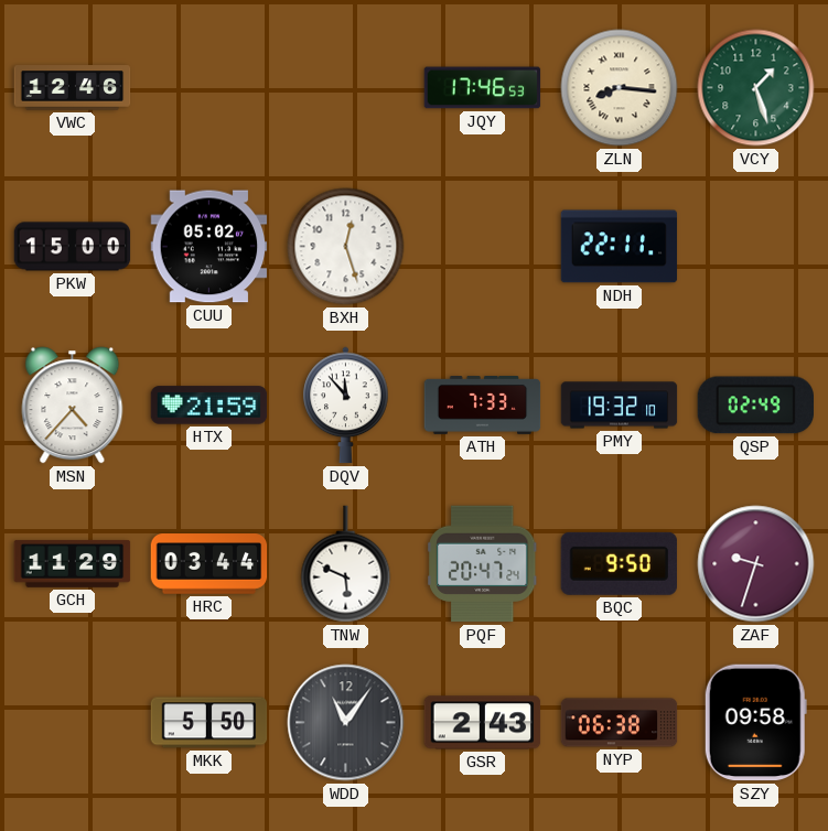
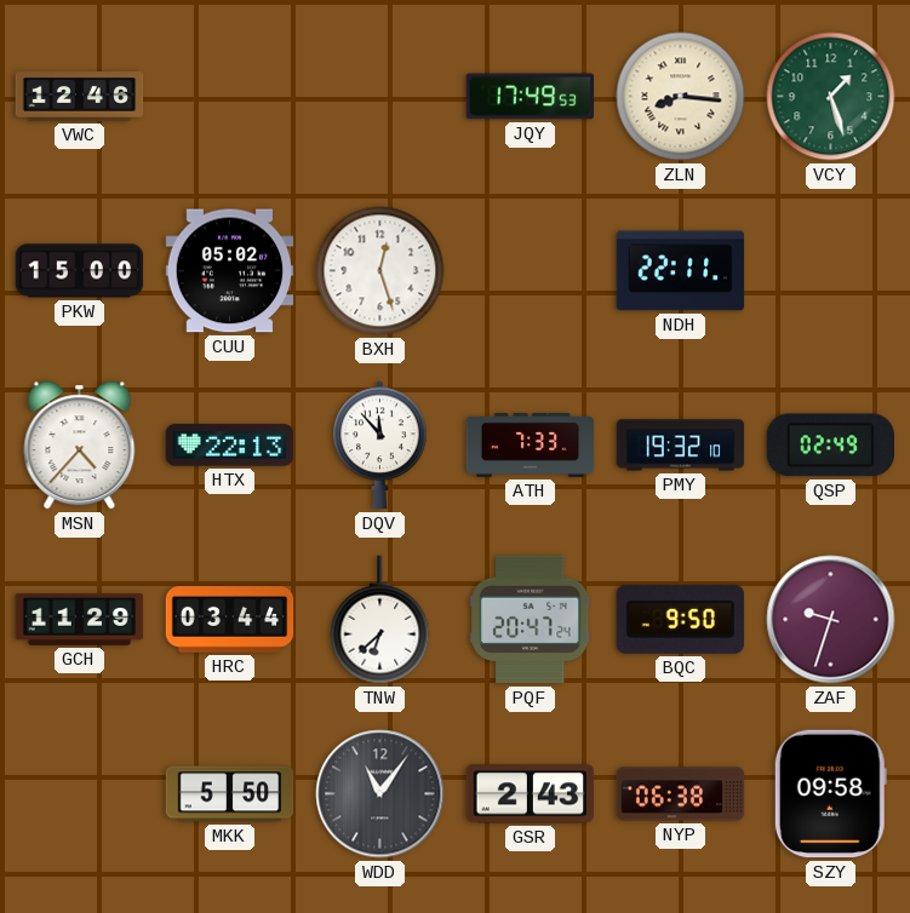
JQY: 17:46 -> 17:49 (531, 97)
HTX: 21:59 -> 22:13 (230, 446)
TNW: 5:49 -> 6:38 (380, 620)
